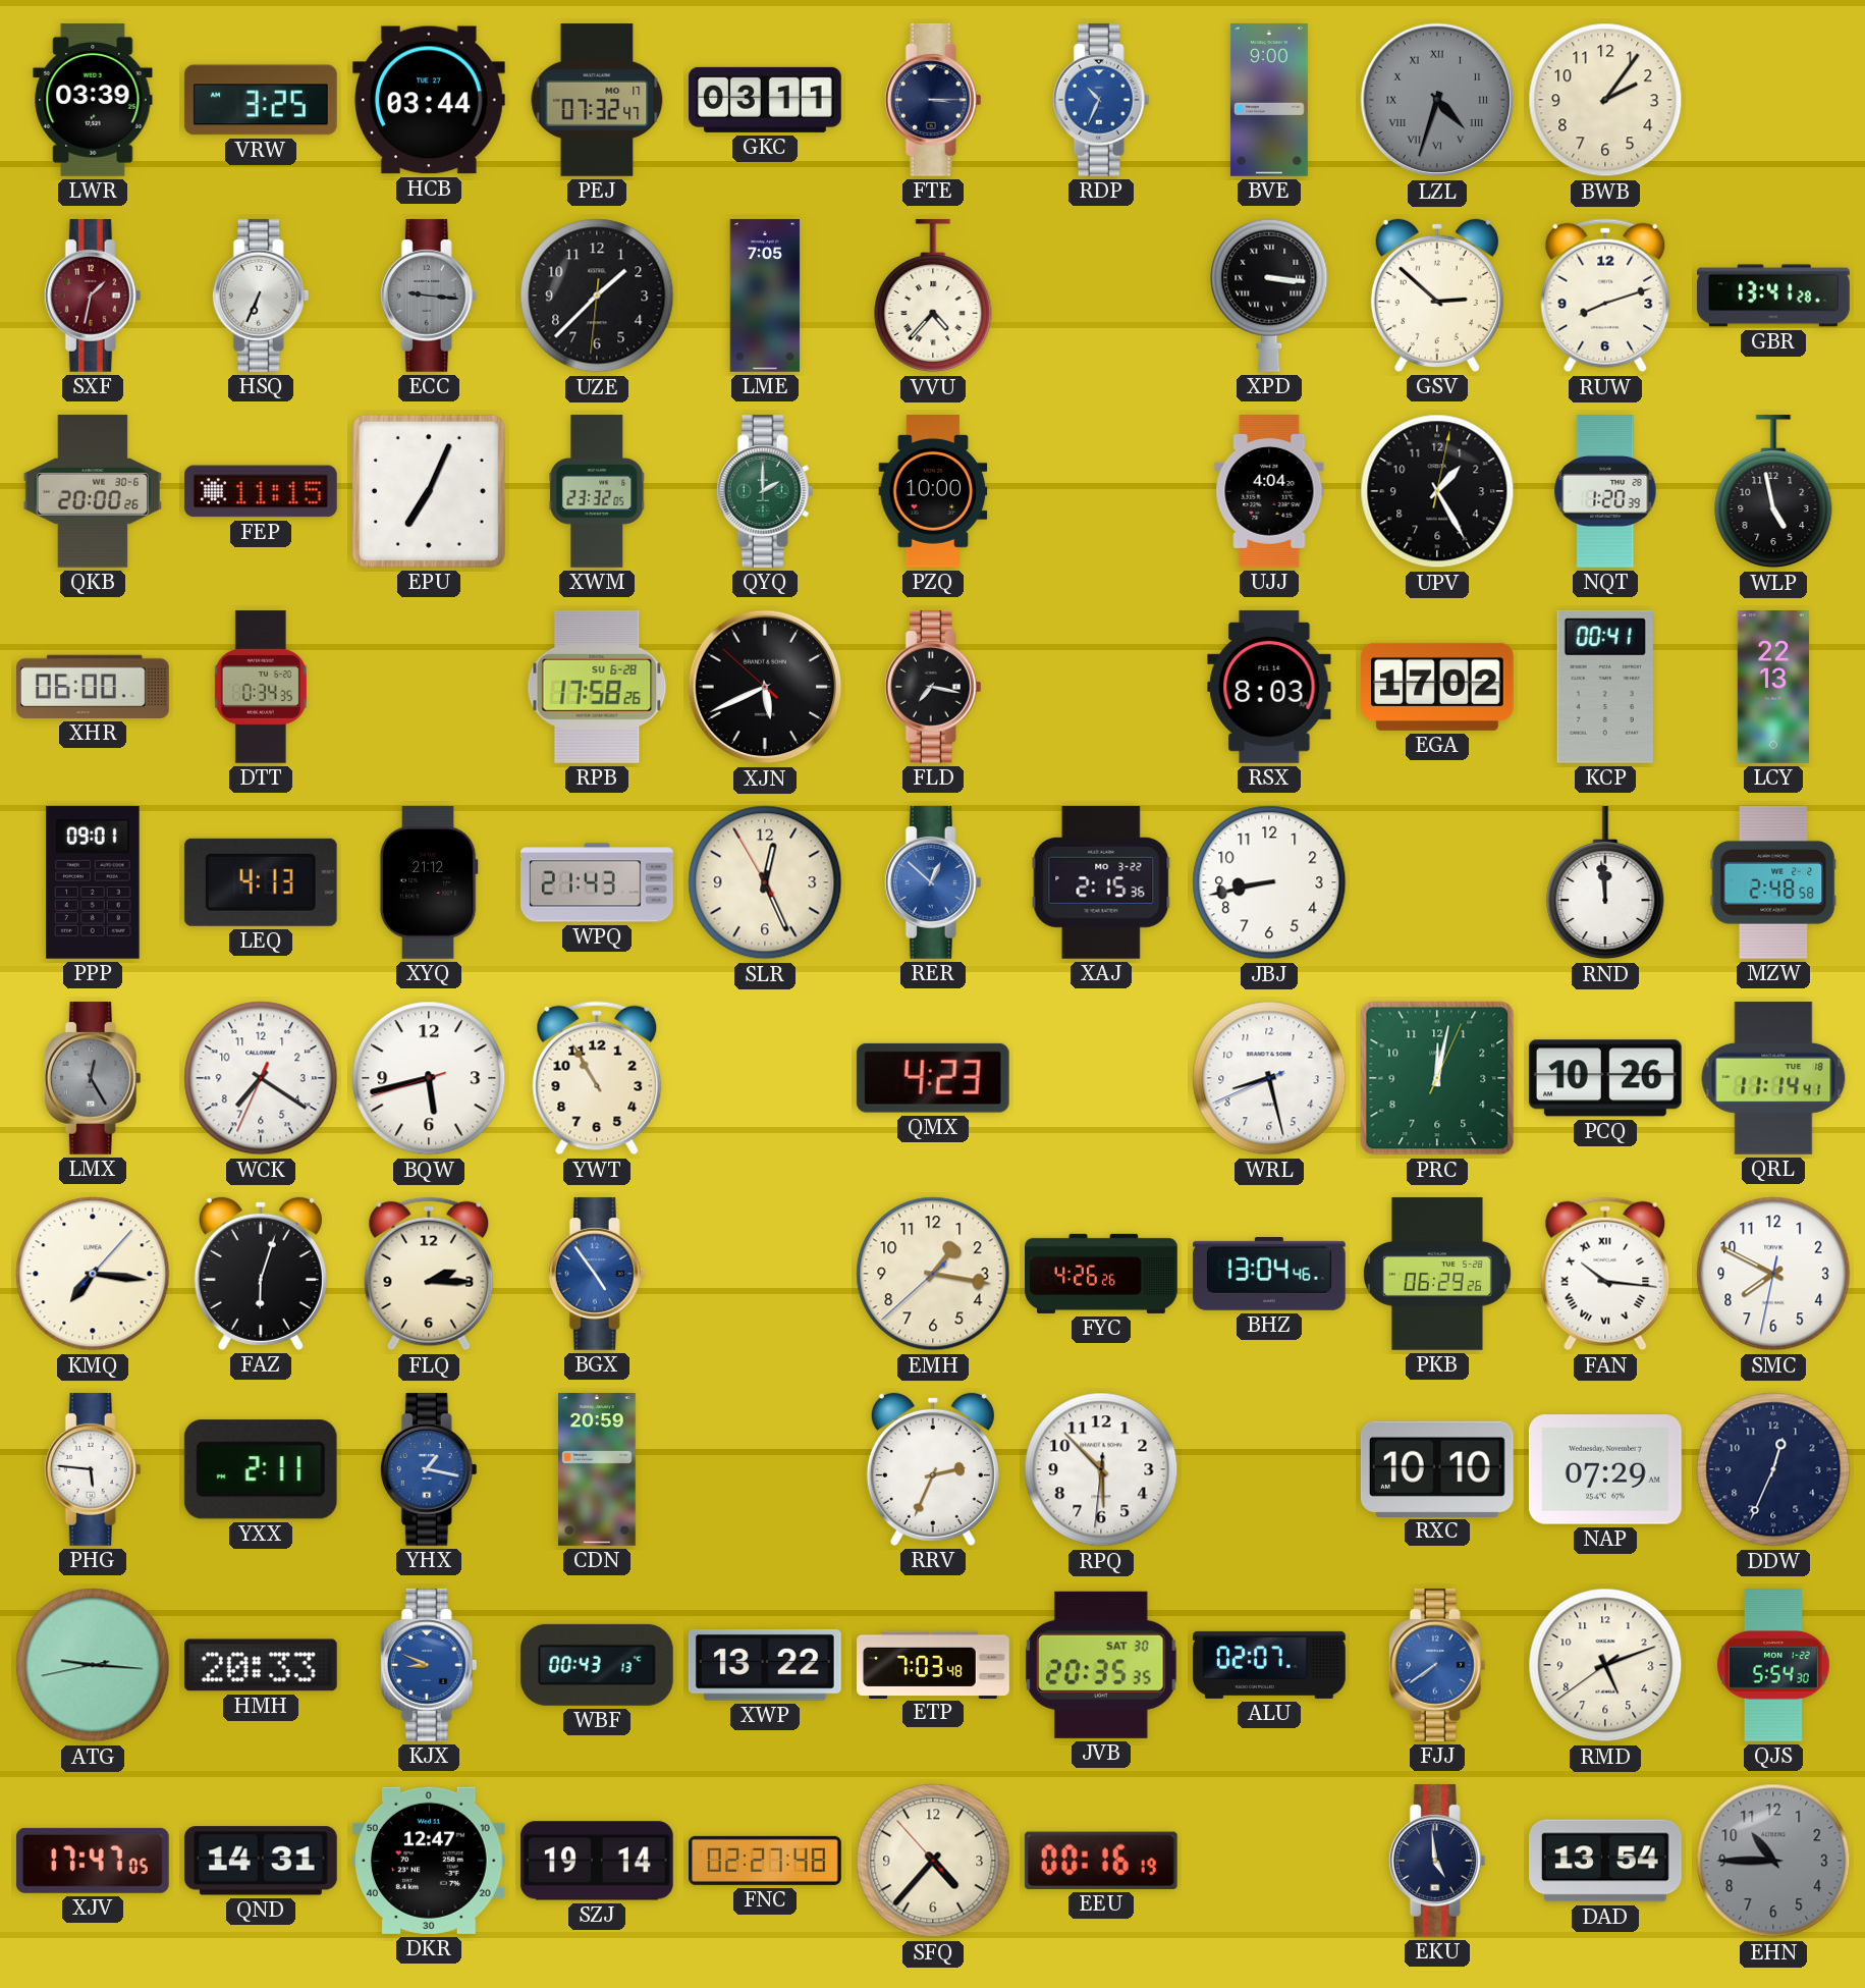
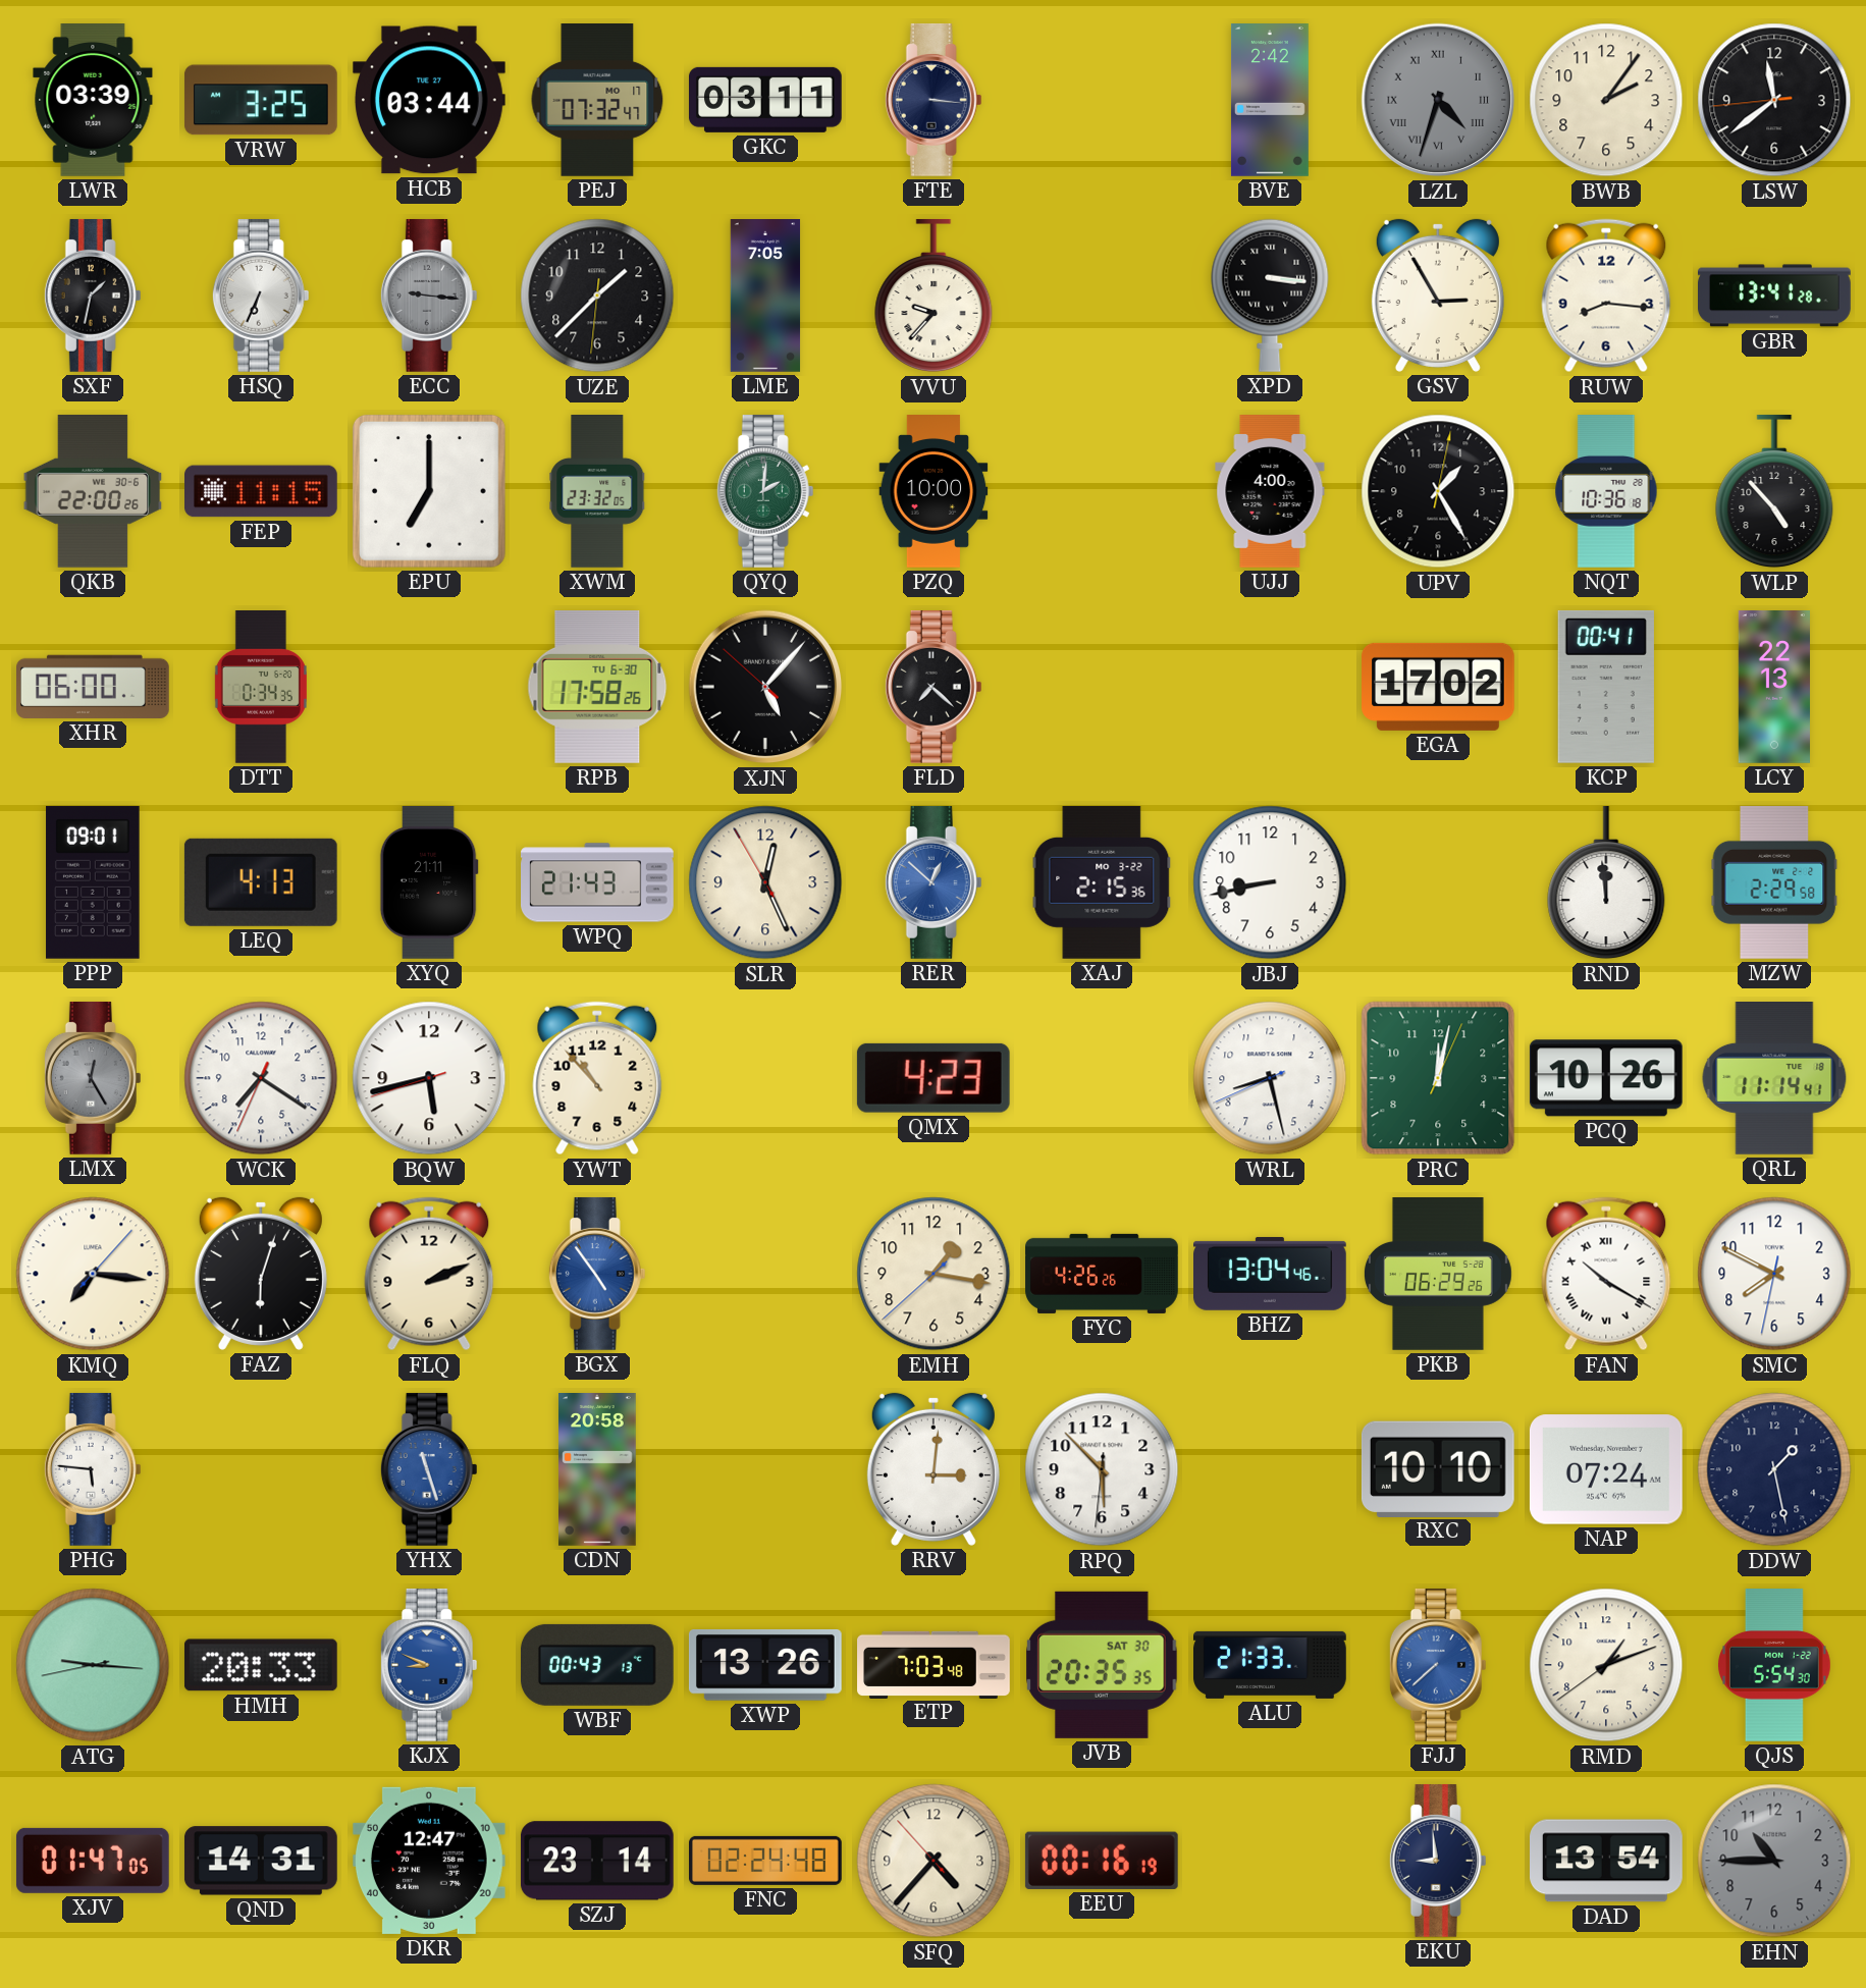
FTE: 3:15 -> 3:16 (934, 100)
RDP: 10:34 -> none (1101, 100)
BVE: 9:00 -> 2:42 (1270, 101)
LSW: none -> 11:38 (1774, 100)
SXF dial: burgundy -> black (93, 295)
VVU: 4:37 -> 9:37 (934, 295)
GSV: 2:52 -> 2:55 (1438, 295)
RUW: 8:12 -> 8:16 (1606, 295)
QKB: 20:00 -> 22:00 (93, 491)
EPU: 7:04 -> 7:00 (429, 491)
QYQ: 2:00 -> 2:01 (765, 491)
UJJ: 4:04 -> 4:00 (1270, 492)
NQT: 1:20 -> 10:36 (1606, 492)
WLP: 4:58 -> 4:53 (1774, 491)
RPB date: SU 6-28 -> TU 6-30 (597, 687)
XJN: 5:40 -> 5:06 (765, 687)
FLD: 7:17 -> 7:22 (934, 687)
RSX: 8:03 -> none (1269, 687)
XYQ: 21:12 -> 21:11 (429, 882)
MZW: 2:48 -> 2:29 (1774, 882)
YWT: 10:55 -> 10:53 (597, 1078)
FLQ: 2:15 -> 2:11 (429, 1274)
FAN: 10:16 -> 10:20 (1606, 1274)
YXX: 2:11 -> none (261, 1469)
YHX: 1:17 -> 11:27 (429, 1469)
CDN: 20:59 -> 20:58 (598, 1470)
RRV: 2:34 -> 3:01 (934, 1469)
NAP: 07:29 -> 07:24 (1606, 1469)
DDW: 12:34 -> 1:28 (1774, 1469)
XWP: 13:22 -> 13:26 (765, 1666)
ALU: 02:07 -> 21:33 (1271, 1665)
FJJ: 7:39 -> 7:38 (1438, 1665)
RMD: 5:11 -> 1:11 (1606, 1665)
XJV: 17:47 -> 01:47 (93, 1861)
SZJ: 19:14 -> 23:14 (597, 1861)
FNC: 02:27 -> 02:24 (766, 1861)
EKU: 4:59 -> 8:59 (1438, 1861)
